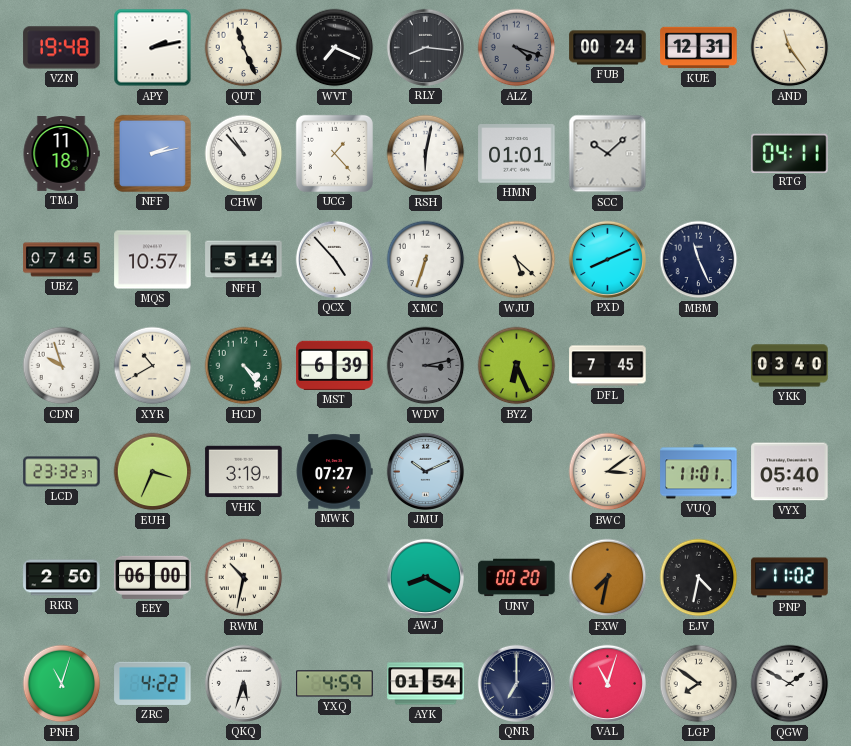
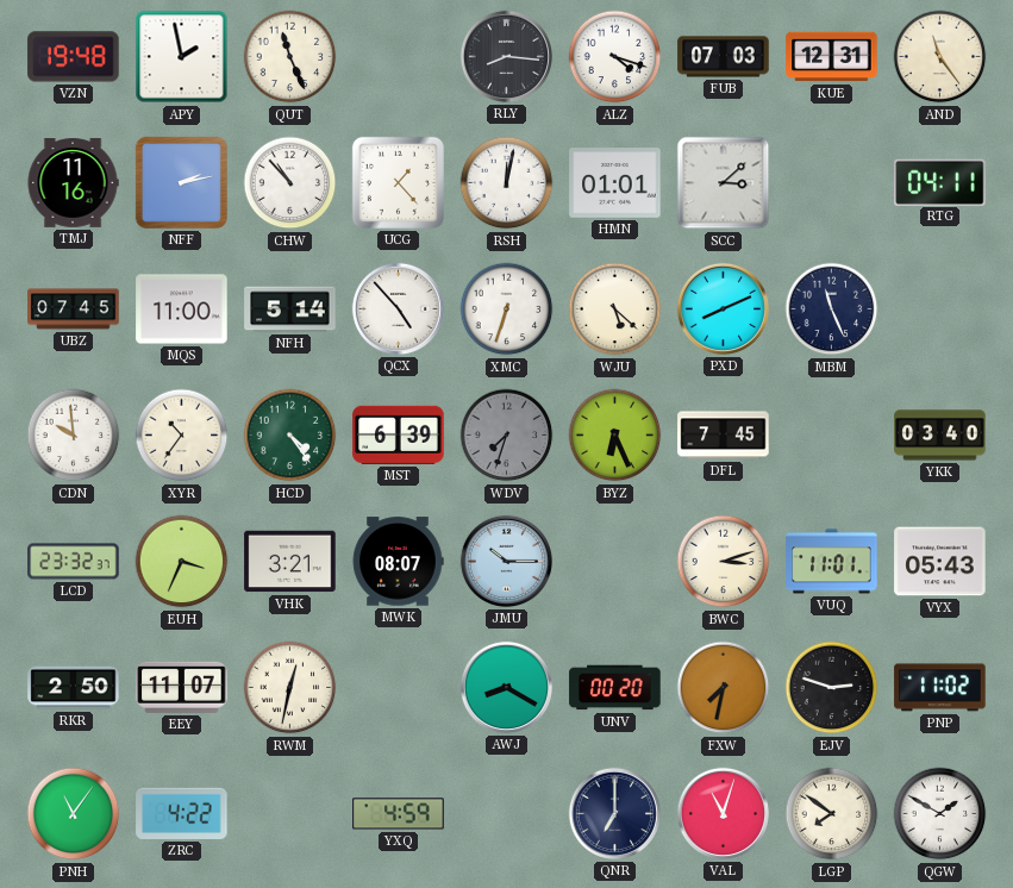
APY: 2:13 -> 1:58 (182, 57)
WVT: 7:19 -> none (335, 48)
ALZ dial: grey -> white (615, 57)
FUB: 00:24 -> 07:03 (724, 57)
TMJ: 11:18 -> 11:16 (73, 183)
RSH: 6:02 -> 12:02 (507, 183)
SCC: 10:08 -> 3:08 (724, 183)
MQS: 10:57 -> 11:00 (182, 309)
CDN: 9:57 -> 9:59 (74, 436)
XYR: 10:40 -> 10:36 (182, 436)
WDV: 3:13 -> 7:33 (507, 436)
VHK: 3:19 -> 3:21 (290, 562)
MWK: 07:27 -> 08:07 (398, 562)
JMU: 10:11 -> 10:15 (506, 561)
BWC: 3:09 -> 3:12 (724, 562)
VYX: 05:40 -> 05:43 (940, 562)
EEY: 06:00 -> 11:07 (182, 687)
RWM: 10:32 -> 12:32 (290, 688)
EJV: 4:32 -> 2:48 (832, 688)
PNH: 11:03 -> 11:06 (74, 814)
QKQ: 5:33 -> none (243, 683)
AYK: 01:54 -> none (426, 684)
